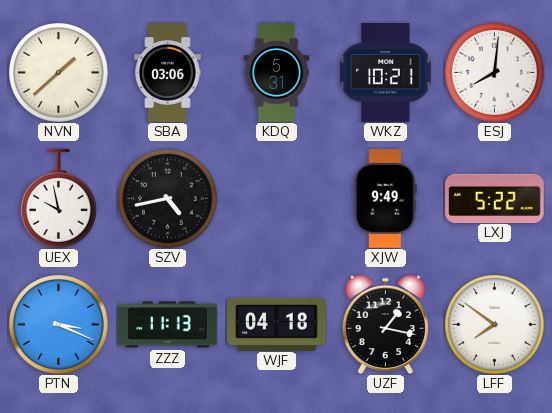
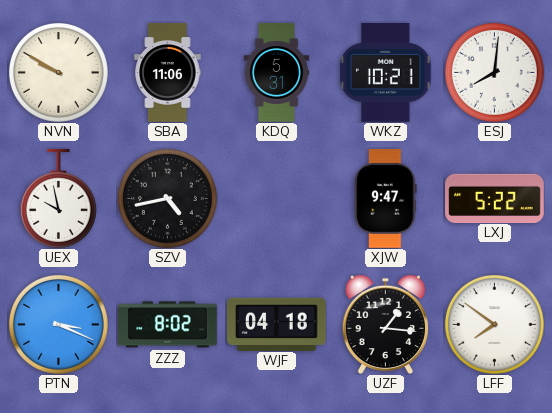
NVN: 1:38 -> 9:50 (58, 72)
SBA: 03:06 -> 11:06 (168, 73)
XJW: 9:49 -> 9:47 (386, 199)
ZZZ: 11:13 -> 8:02 (168, 325)
UZF: 1:17 -> 1:16 (385, 324)
